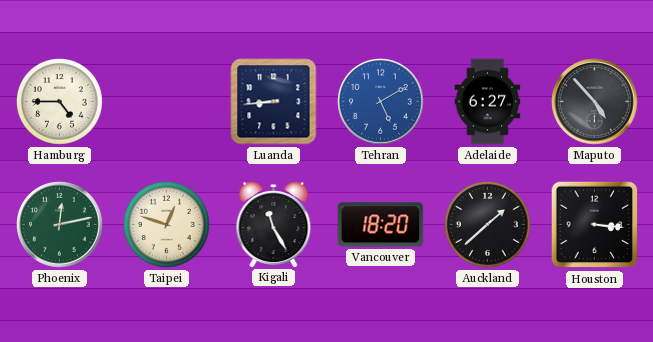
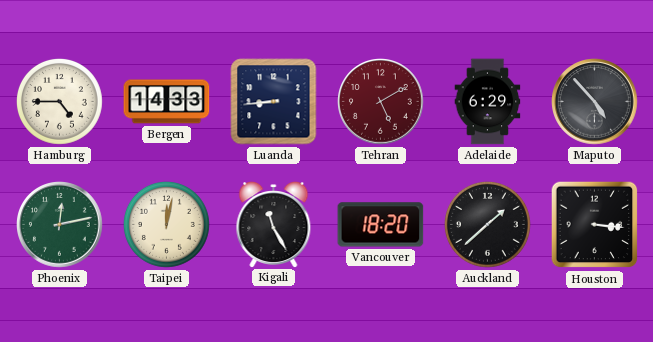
Bergen: none -> 14:33 (167, 102)
Tehran dial: blue -> burgundy (381, 102)
Adelaide: 6:27 -> 6:29 (488, 102)
Taipei: 12:48 -> 12:02 (166, 224)
